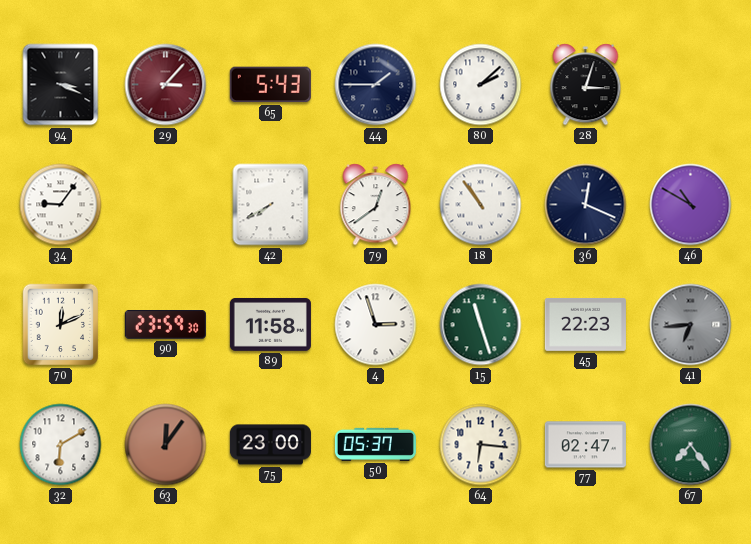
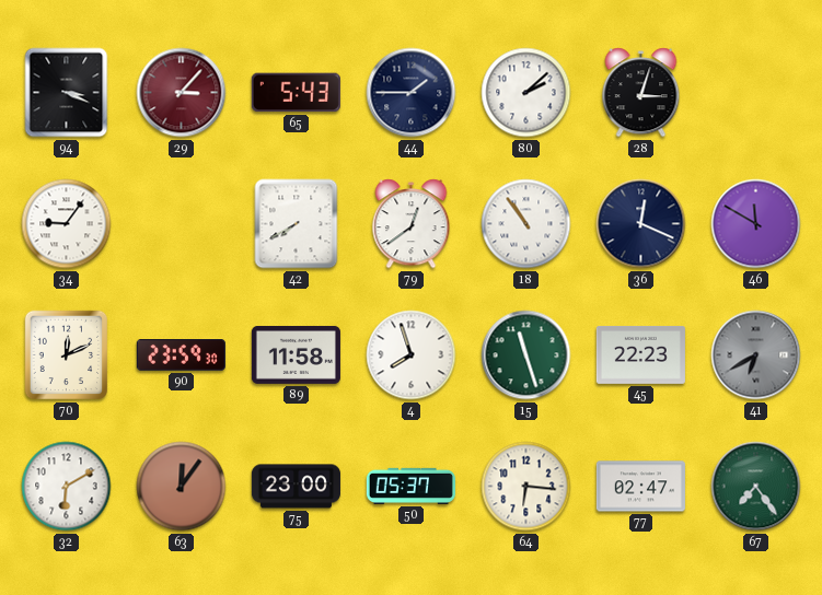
46: 10:50 -> 11:50 (756, 224)
4: 2:57 -> 7:57 (412, 355)
41: 6:44 -> 6:40 (756, 355)
